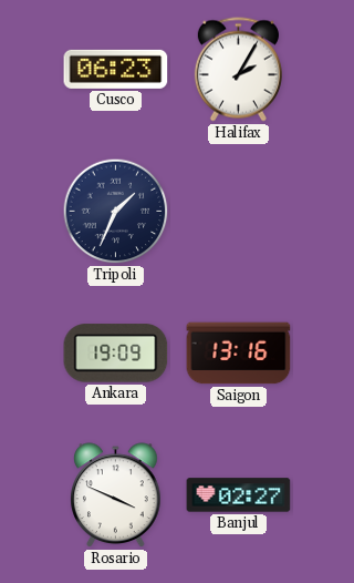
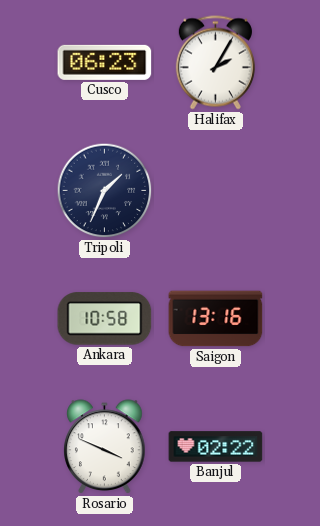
Ankara: 19:09 -> 10:58 (105, 319)
Banjul: 02:27 -> 02:22 (216, 447)
